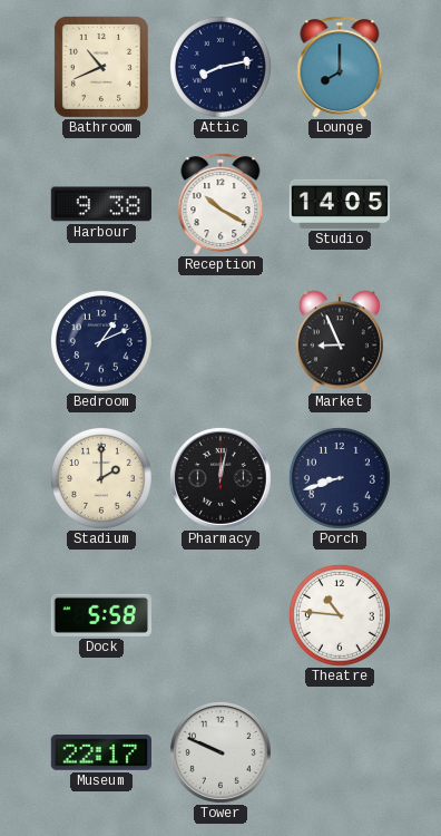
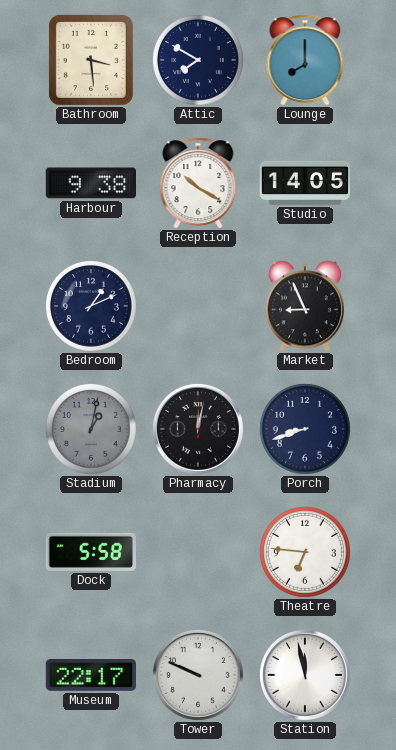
Bathroom: 10:41 -> 3:29 (91, 60)
Attic: 8:13 -> 7:50 (198, 60)
Stadium: 2:00 -> 1:02 (91, 429)
Stadium dial: cream -> grey (91, 429)
Theatre: 10:46 -> 6:46 (305, 552)
Station: none -> 11:58 (305, 675)
